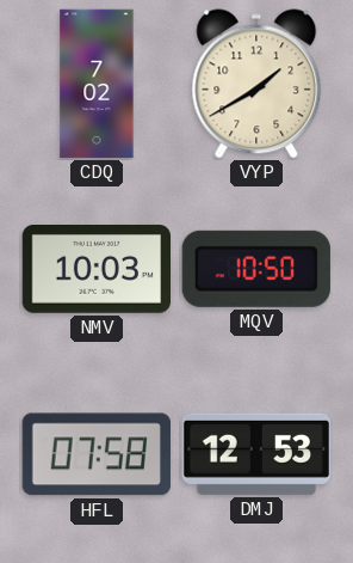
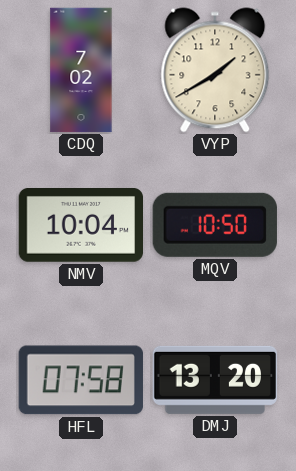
NMV: 10:03 -> 10:04 (80, 226)
DMJ: 12:53 -> 13:20 (214, 380)
